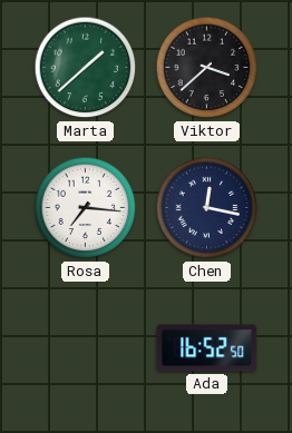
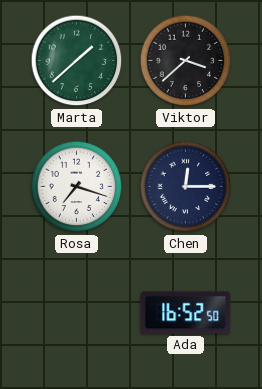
Rosa: 7:16 -> 7:18 (77, 187)
Chen: 12:17 -> 12:15 (186, 187)
